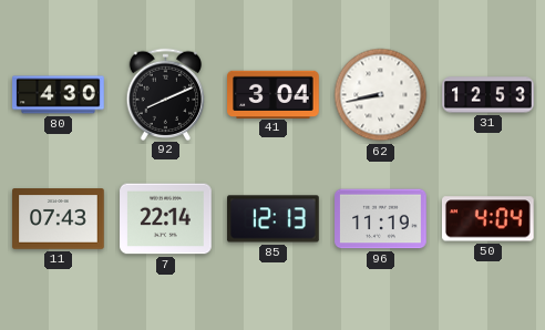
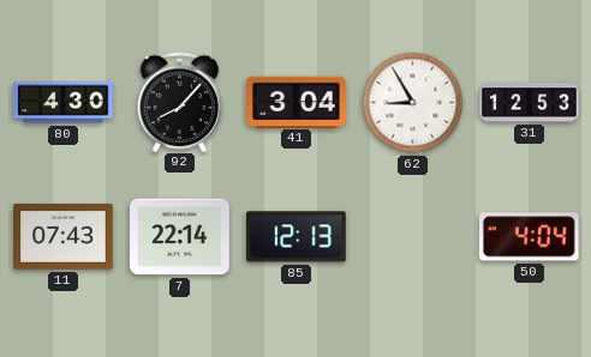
92: 8:11 -> 8:07 (180, 102)
62: 8:43 -> 8:55 (413, 103)
96: 11:19 -> none (381, 219)
